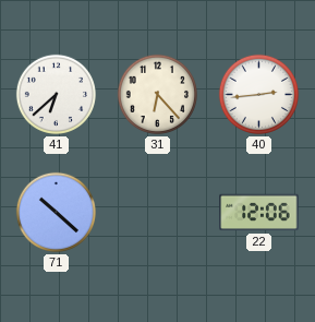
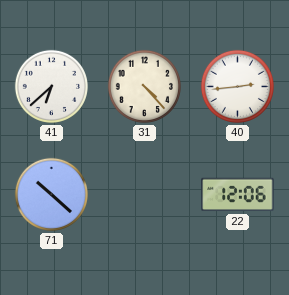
31: 6:23 -> 4:23 (144, 86)
